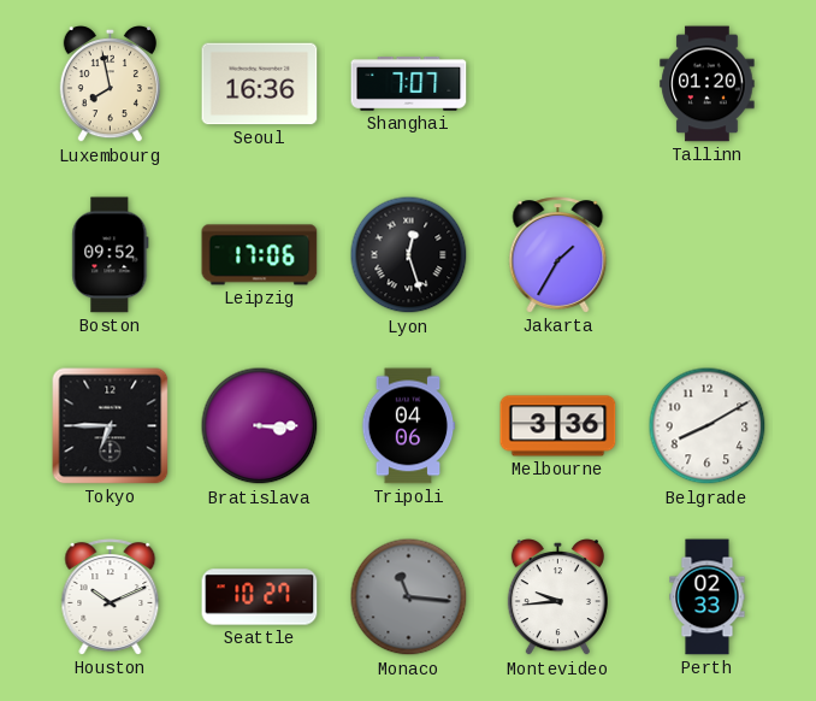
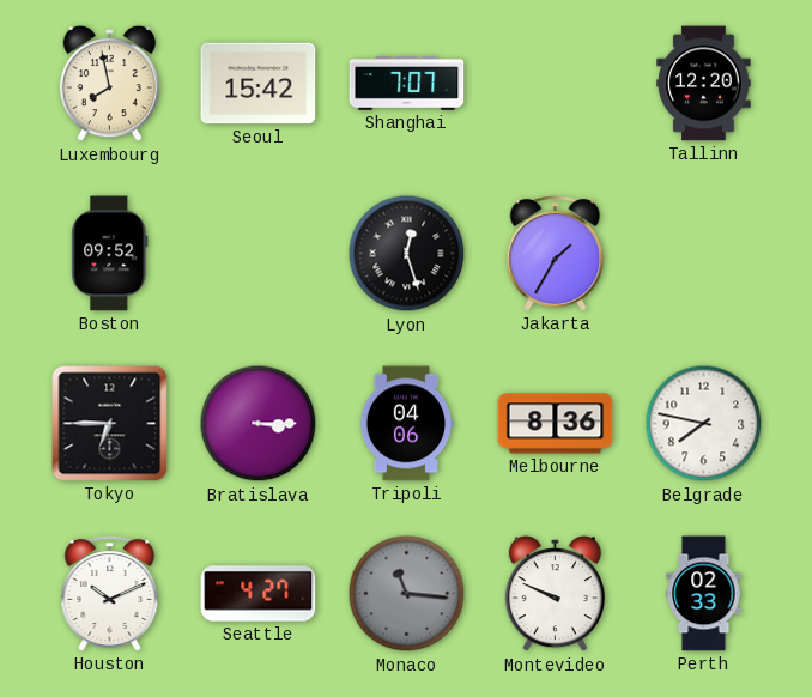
Seoul: 16:36 -> 15:42 (259, 84)
Tallinn: 01:20 -> 12:20 (704, 84)
Leipzig: 17:06 -> none (260, 255)
Melbourne: 3:36 -> 8:36 (556, 424)
Belgrade: 8:10 -> 7:47 (704, 424)
Seattle: 10:27 -> 4:27 (259, 594)
Montevideo: 9:44 -> 9:49 (555, 595)
